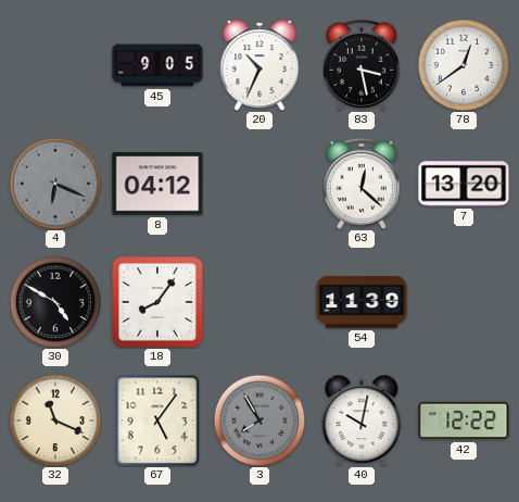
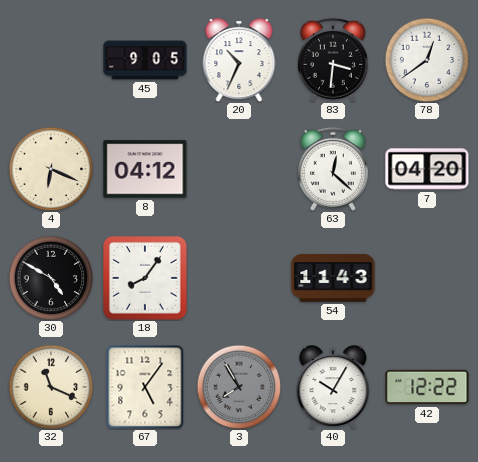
83: 3:28 -> 3:31 (333, 60)
4 dial: grey -> cream (51, 169)
7: 13:20 -> 04:20 (427, 169)
54: 11:39 -> 11:43 (333, 278)
40: 10:02 -> 10:05 (333, 387)
